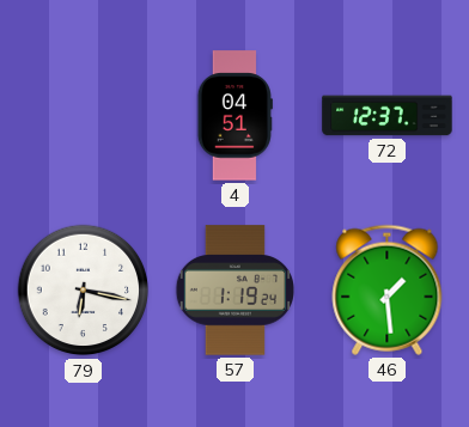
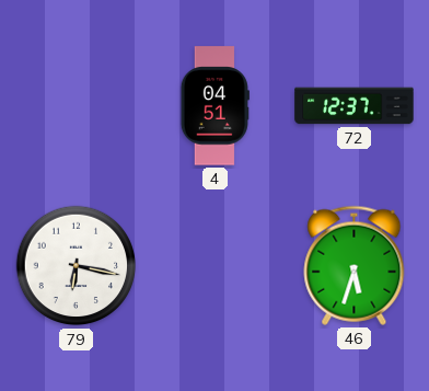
57: 1:19 -> none (234, 291)
46: 1:29 -> 5:33 (355, 265)
